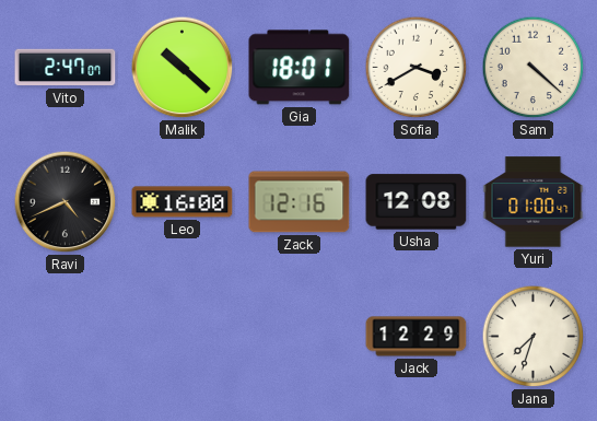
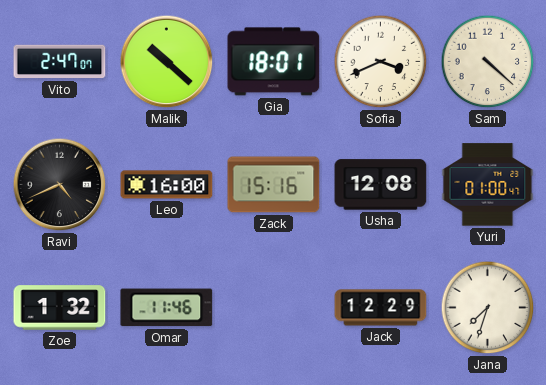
Sofia: 3:40 -> 3:41 (381, 62)
Zack: 12:16 -> 15:16 (274, 185)
Zoe: none -> 1:32 (60, 308)
Omar: none -> 11:46 (167, 308)
